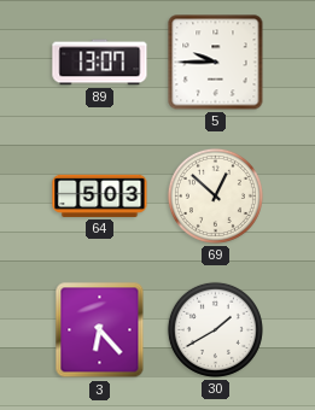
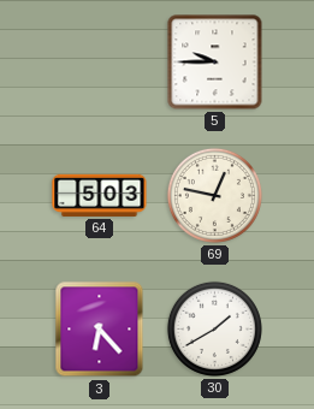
89: 13:07 -> none (100, 63)
69: 12:52 -> 12:47 (214, 195)
